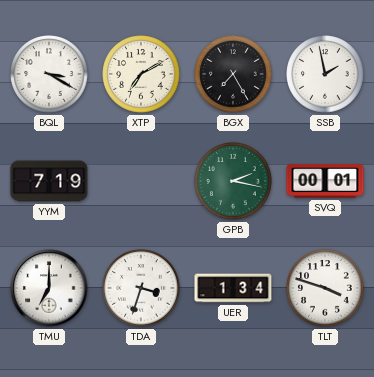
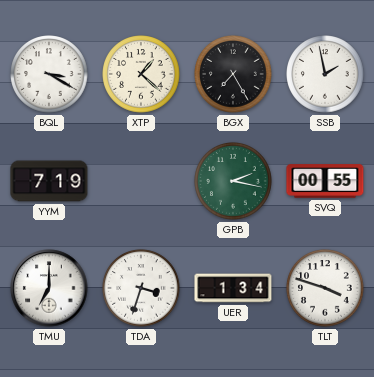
XTP: 7:10 -> 1:22 (141, 74)
SVQ: 00:01 -> 00:55 (325, 181)
